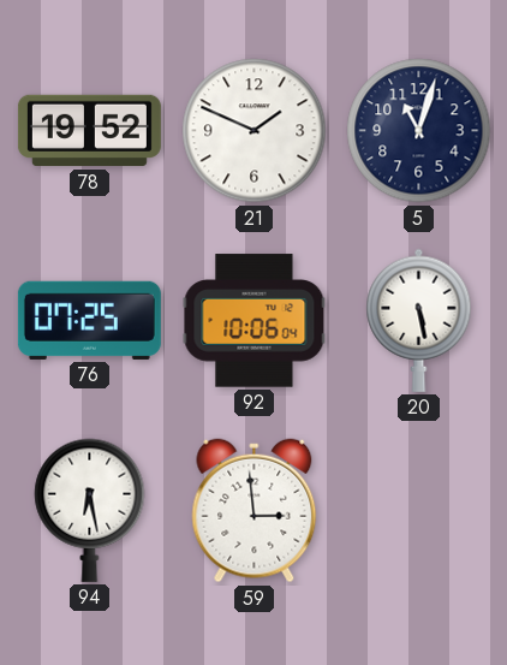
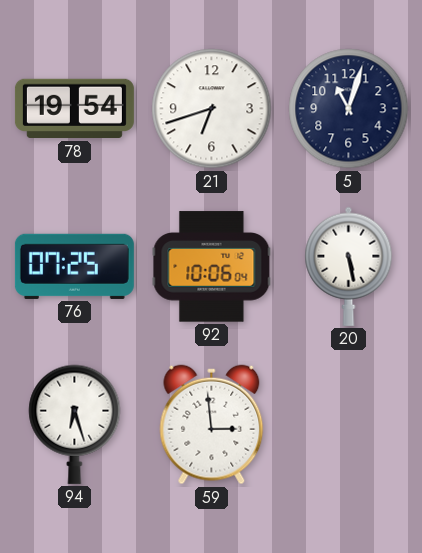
78: 19:52 -> 19:54 (74, 109)
21: 1:49 -> 6:42 (212, 109)
94: 6:28 -> 6:27 (75, 424)
